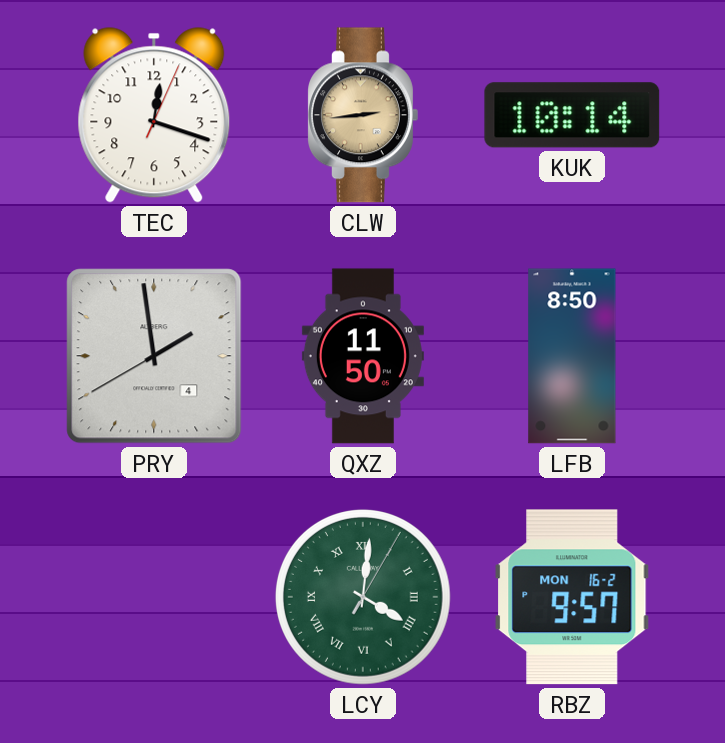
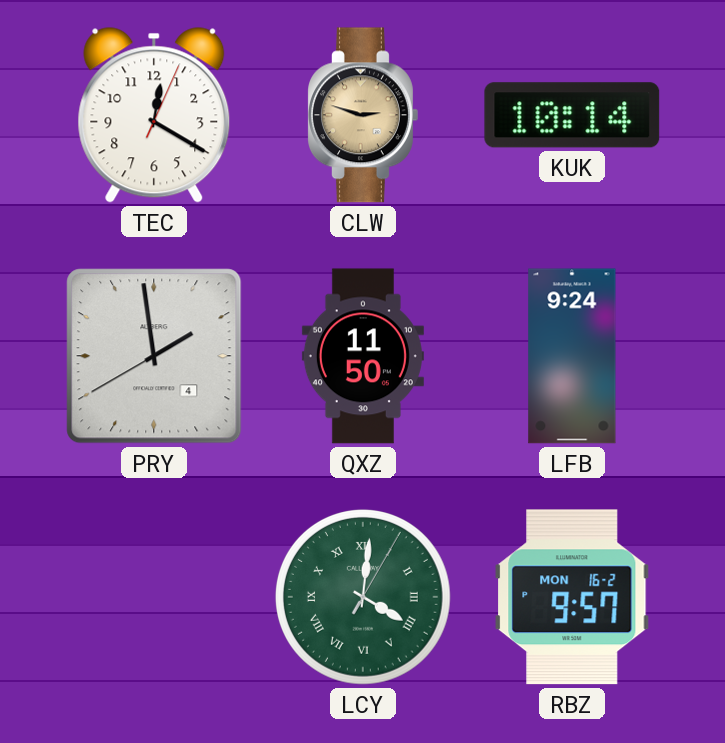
TEC: 12:18 -> 12:20 (154, 115)
CLW: 2:44 -> 2:48 (363, 115)
LFB: 8:50 -> 9:24 (572, 356)
